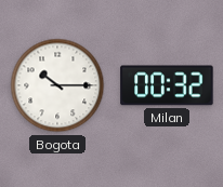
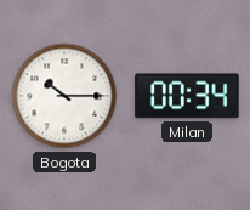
Milan: 00:32 -> 00:34 (187, 96)
